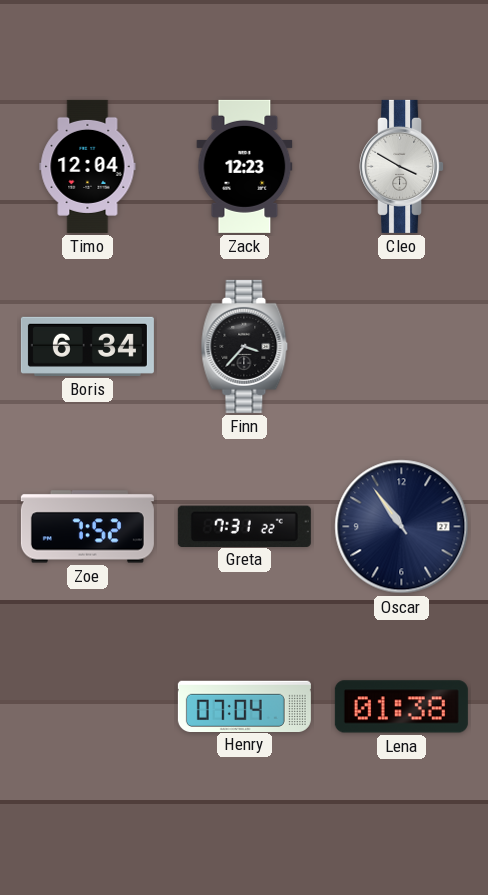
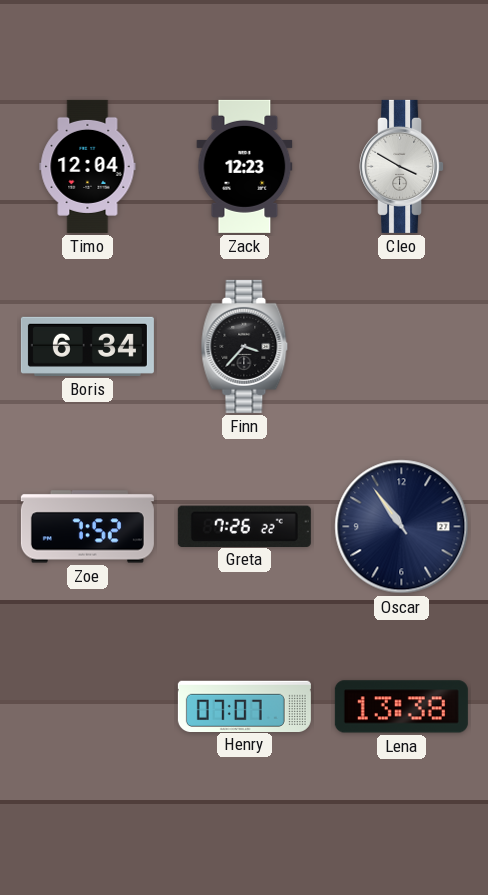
Greta: 7:31 -> 7:26 (244, 526)
Henry: 07:04 -> 07:07 (244, 706)
Lena: 01:38 -> 13:38 (401, 707)
